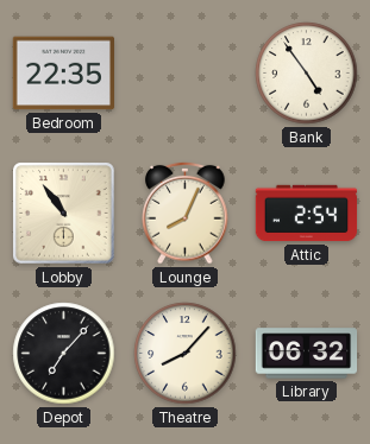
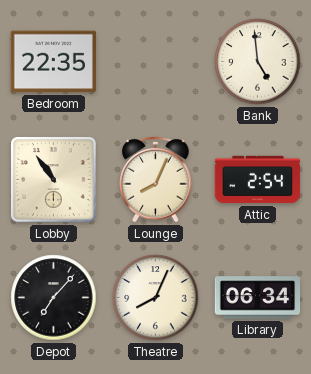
Bank: 4:54 -> 4:59 (258, 62)
Theatre: 8:07 -> 8:04 (156, 298)
Library: 06:32 -> 06:34 (258, 298)
